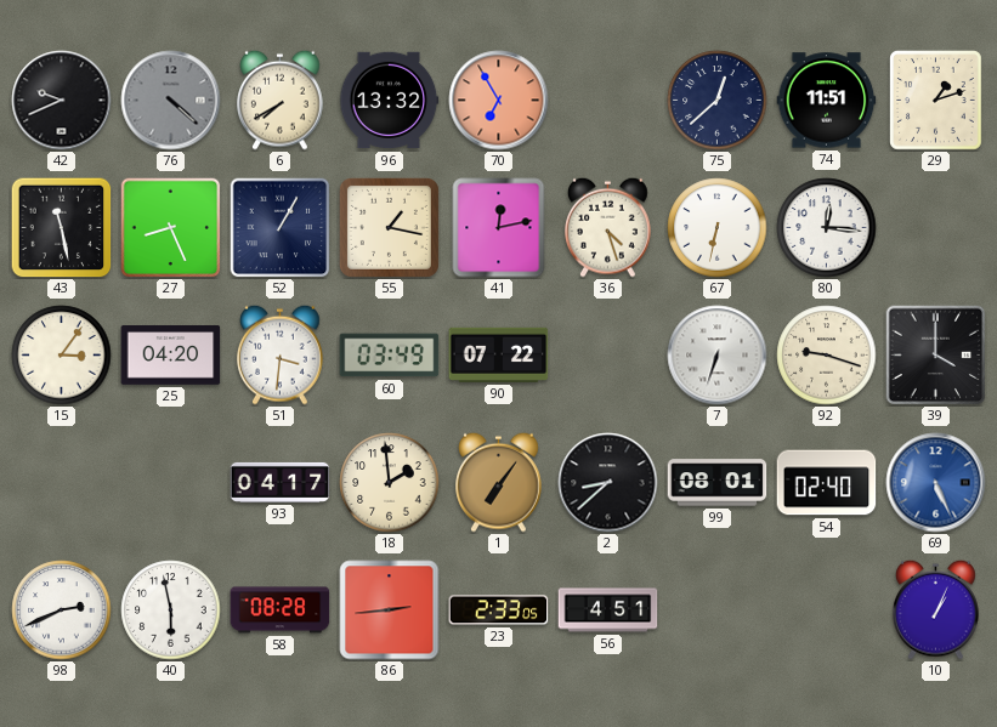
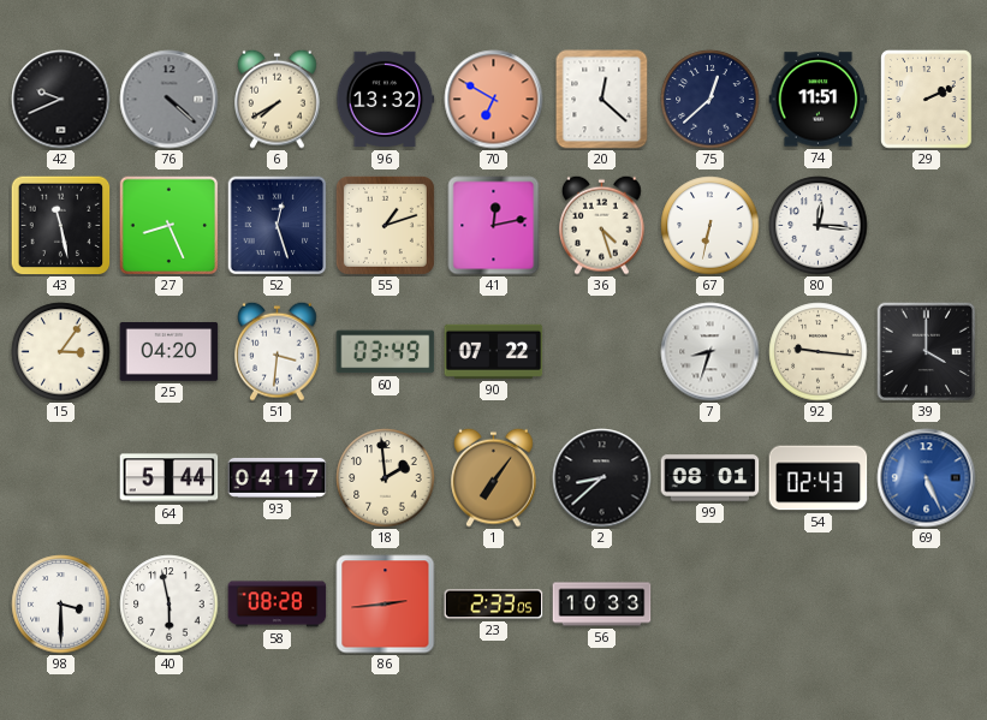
70: 6:55 -> 6:50 (494, 100)
20: none -> 12:22 (602, 100)
29: 1:12 -> 2:11 (927, 100)
52: 1:05 -> 12:27 (277, 225)
55: 1:17 -> 1:12 (385, 225)
7: 6:33 -> 8:33 (710, 352)
92: 9:18 -> 9:16 (819, 352)
64: none -> 5:44 (170, 478)
54: 02:40 -> 02:43 (819, 478)
98: 2:41 -> 3:30 (61, 605)
56: 4:51 -> 10:33 (602, 605)
10: 1:04 -> none (936, 609)
